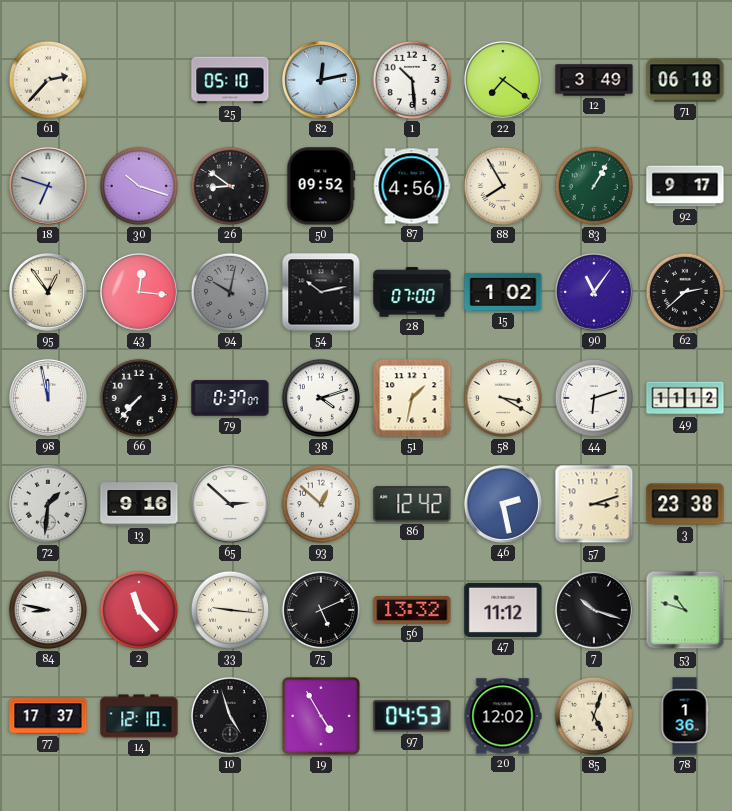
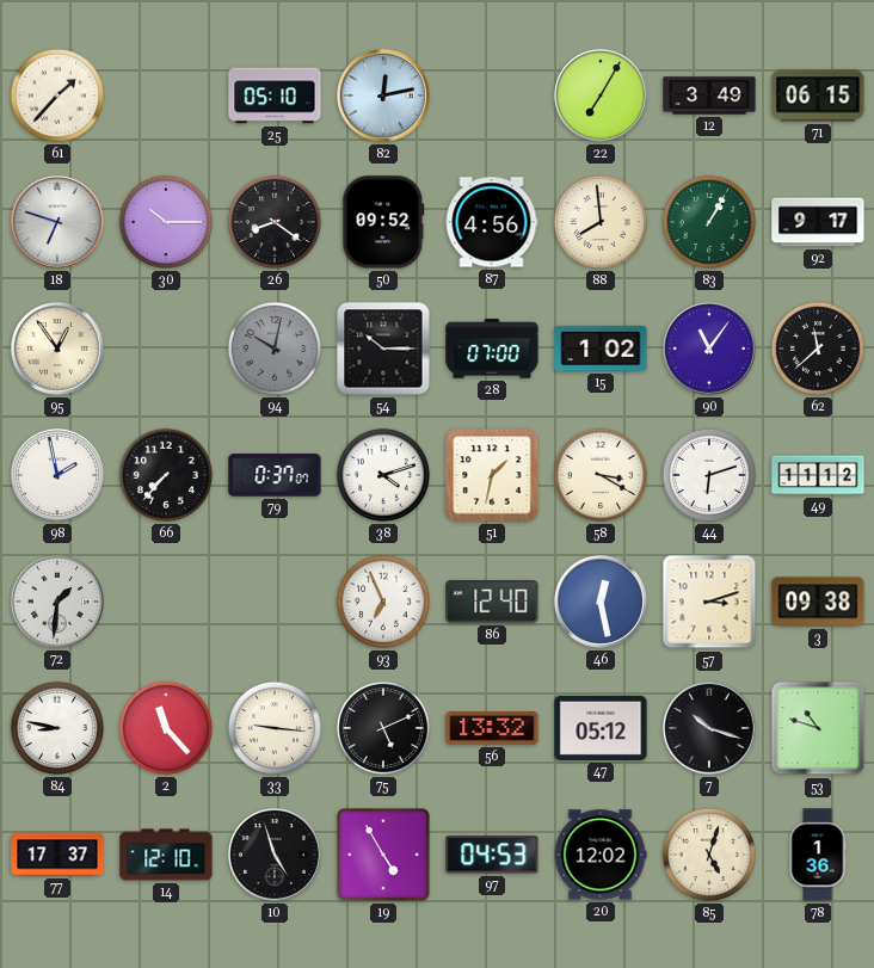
61: 2:37 -> 1:37 (57, 95)
1: 10:29 -> none (412, 80)
22: 7:21 -> 7:05 (602, 97)
71: 06:18 -> 06:15 (818, 95)
30: 10:18 -> 10:15 (166, 222)
26: 8:51 -> 8:21 (275, 222)
88: 7:55 -> 7:59 (601, 222)
43: 12:16 -> none (140, 293)
54: 10:13 -> 10:15 (383, 349)
62: 2:38 -> 11:38 (818, 349)
98: 11:58 -> 1:58 (59, 476)
13: 9:16 -> none (139, 504)
65: 2:52 -> none (231, 505)
93: 12:52 -> 6:56 (383, 602)
86: 12:42 -> 12:40 (492, 602)
46: 2:28 -> 12:28 (602, 603)
3: 23:38 -> 09:38 (818, 602)
47: 11:12 -> 05:12 (601, 728)
